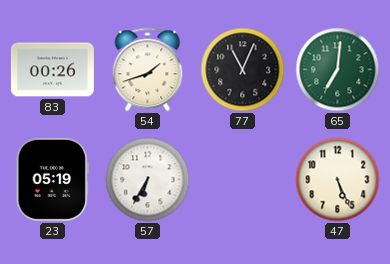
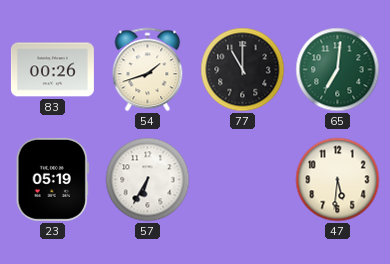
77: 11:04 -> 11:00 (243, 70)
47: 5:26 -> 5:31 (338, 180)
